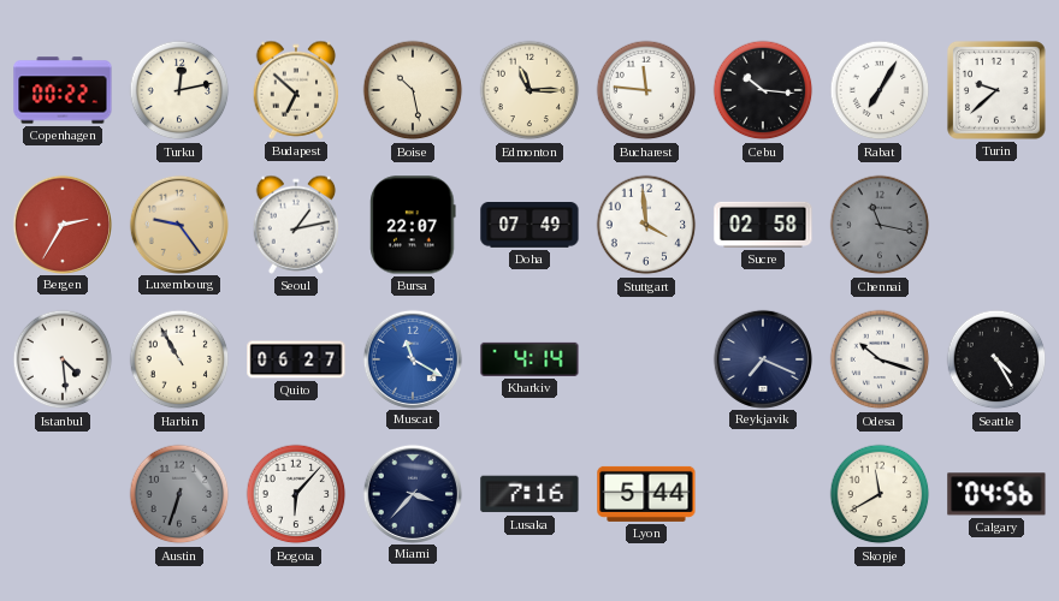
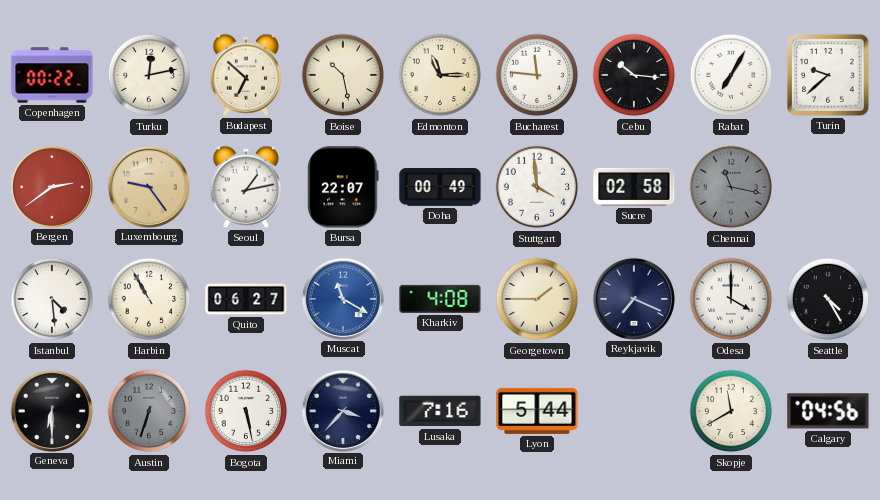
Bergen: 2:35 -> 2:39 (51, 186)
Doha: 07:49 -> 00:49 (440, 187)
Kharkiv: 4:14 -> 4:08 (440, 299)
Georgetown: none -> 1:45 (537, 299)
Odesa: 10:18 -> 4:00 (731, 299)
Geneva: none -> 6:30 (51, 410)
Bogota: 6:07 -> 5:28 (246, 411)
